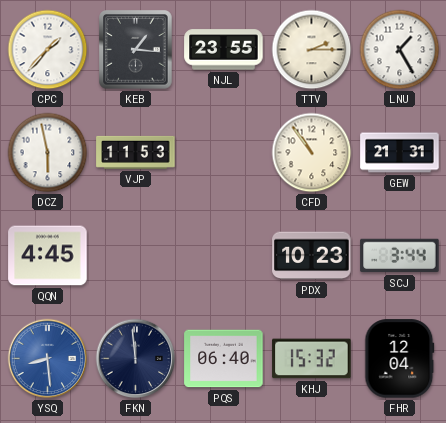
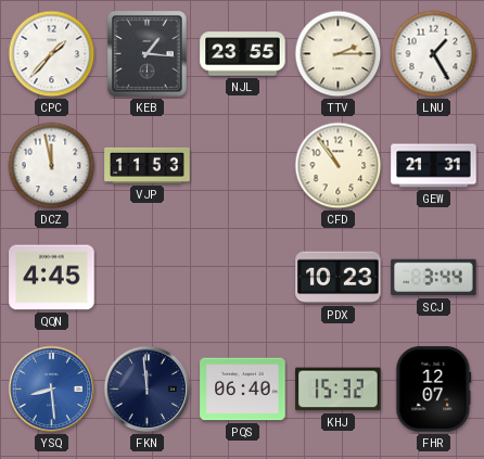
DCZ: 5:58 -> 11:58 (52, 166)
FHR: 12:04 -> 12:07 (434, 390)
